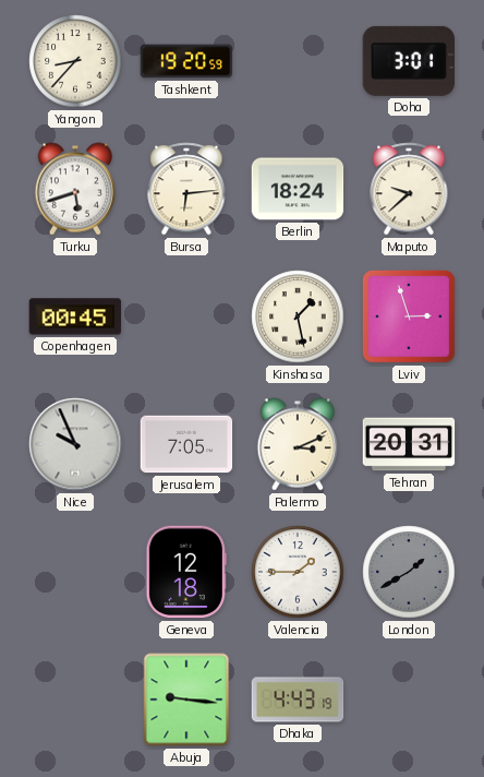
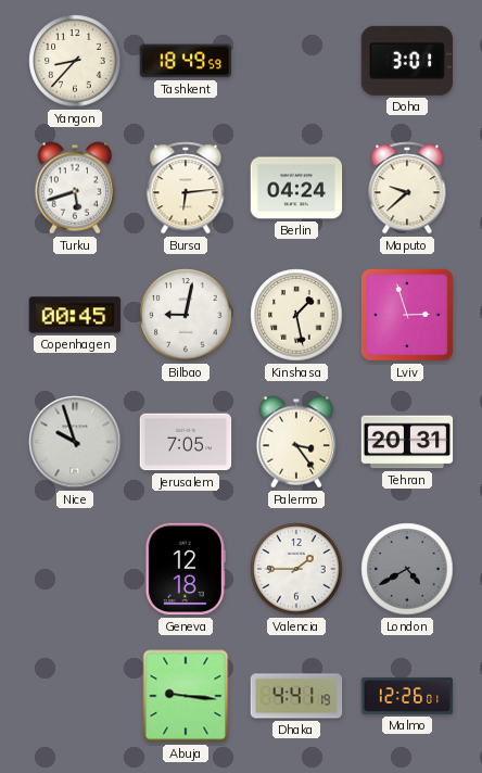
Tashkent: 19:20 -> 18:49 (186, 61)
Berlin: 18:24 -> 04:24 (296, 188)
Bilbao: none -> 9:02 (186, 315)
Nice: 9:56 -> 9:57 (75, 442)
Palermo: 3:11 -> 3:24 (296, 442)
London: 1:40 -> 4:40 (407, 569)
Dhaka: 4:43 -> 4:41 (296, 696)
Malmo: none -> 12:26 (407, 696)
